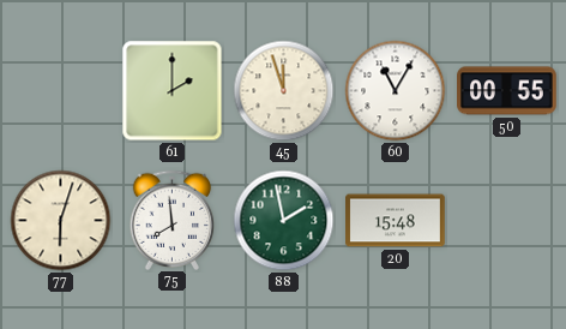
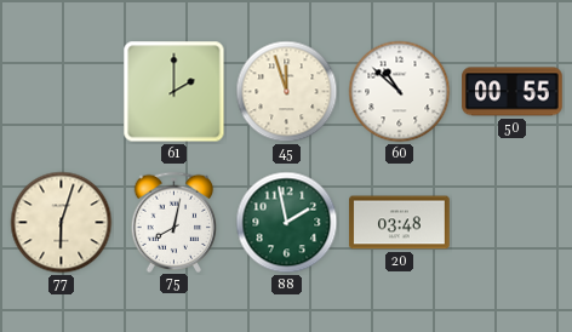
60: 11:05 -> 10:52 (400, 92)
75: 7:59 -> 8:02 (175, 222)
20: 15:48 -> 03:48 (400, 223)
